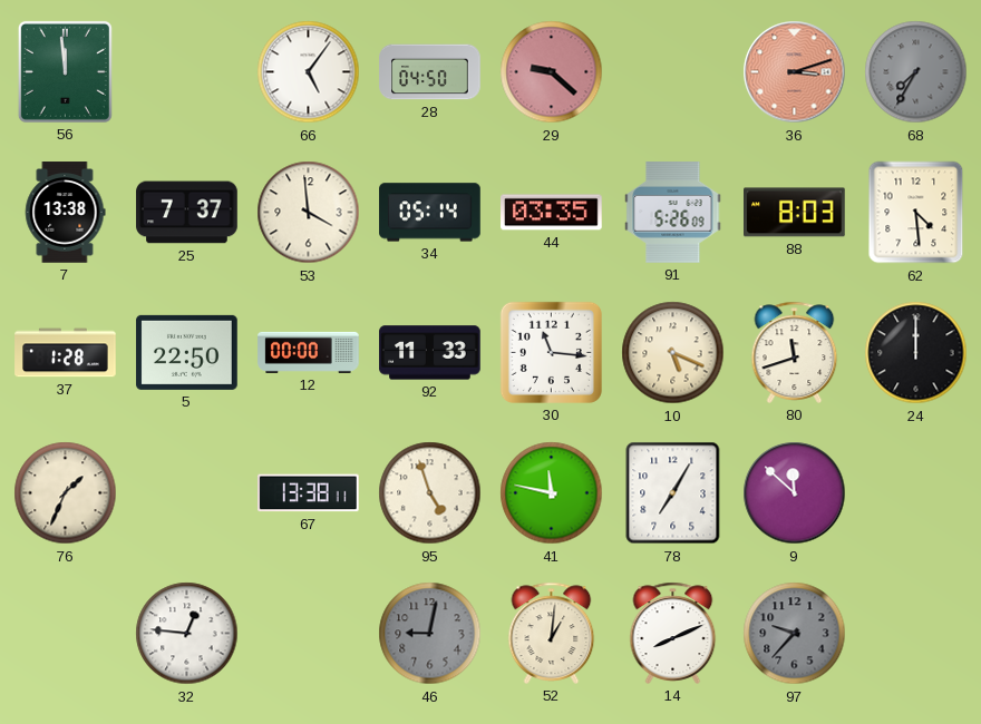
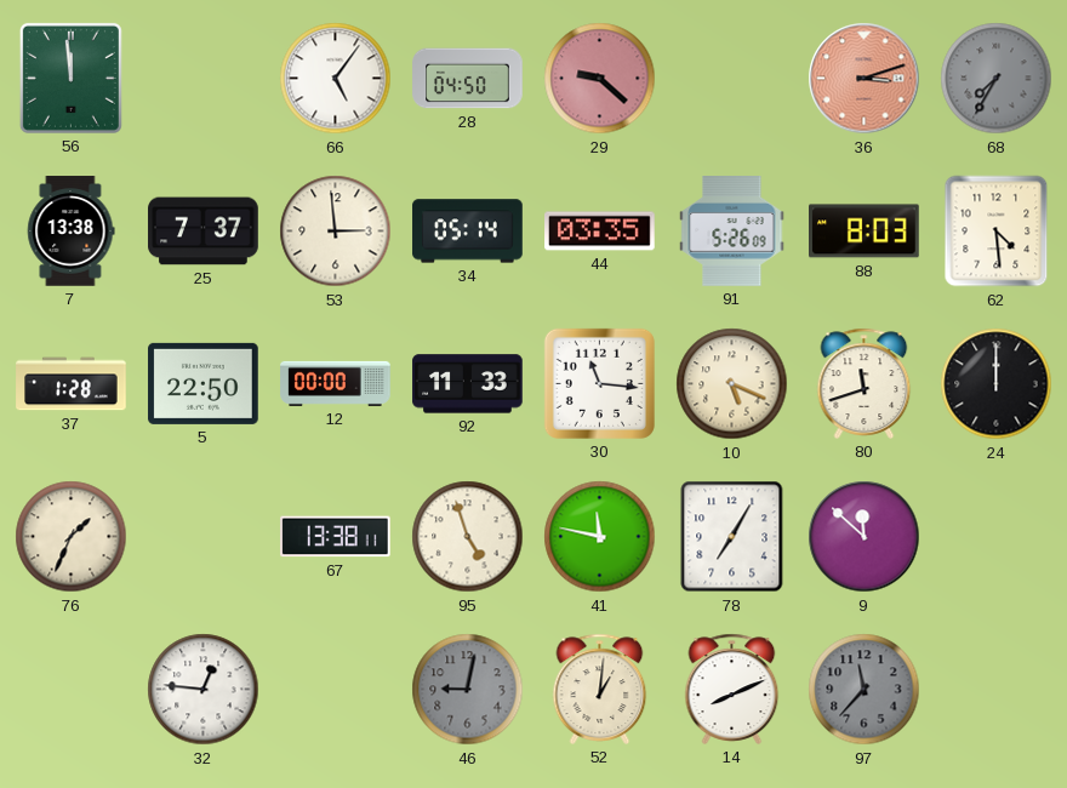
53: 3:59 -> 2:59 (336, 232)
97: 9:37 -> 11:37 (865, 690)
